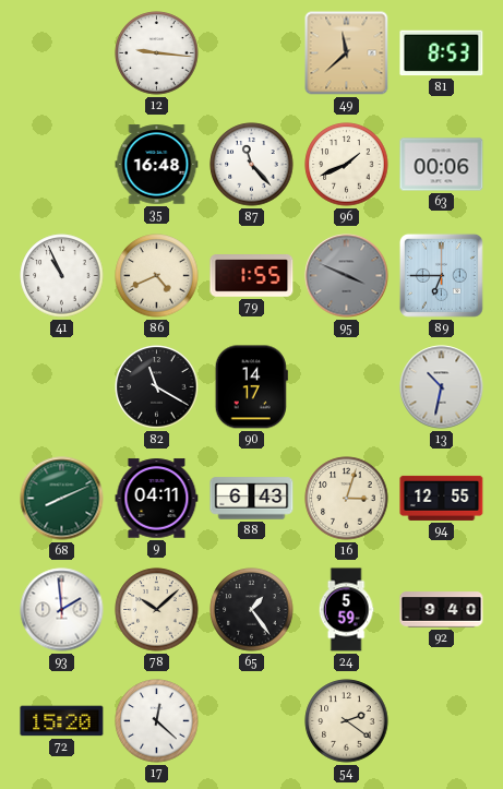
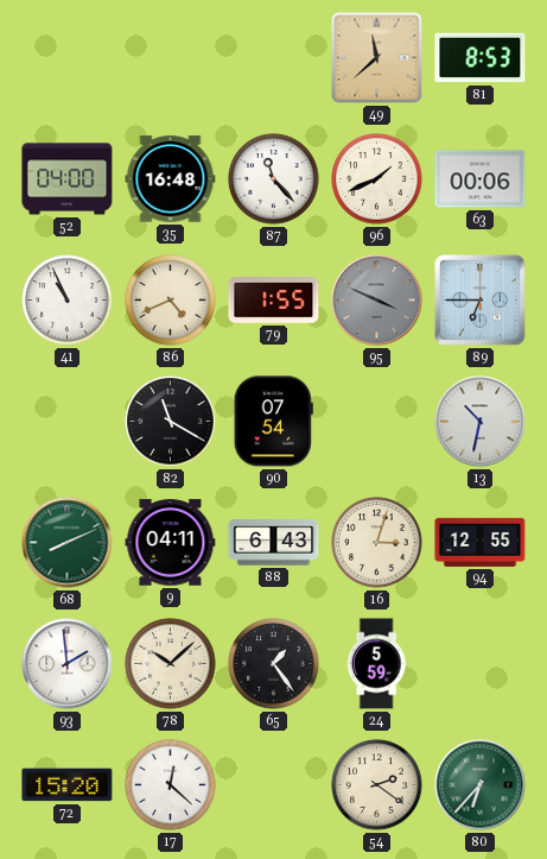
12: 9:16 -> none (157, 53)
52: none -> 04:00 (68, 179)
90: 14:17 -> 07:54 (273, 422)
92: 9:40 -> none (442, 610)
80: none -> 6:37 (481, 785)
